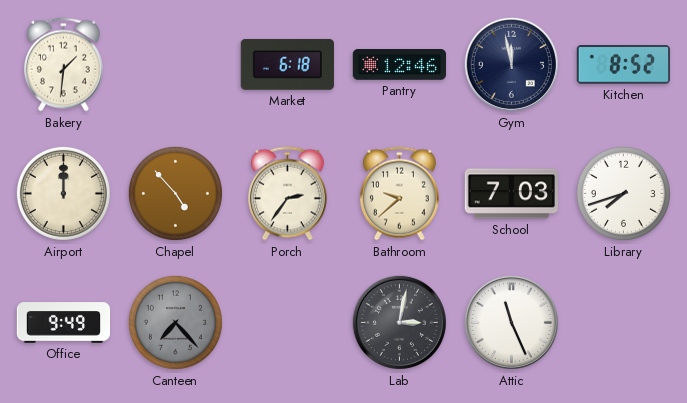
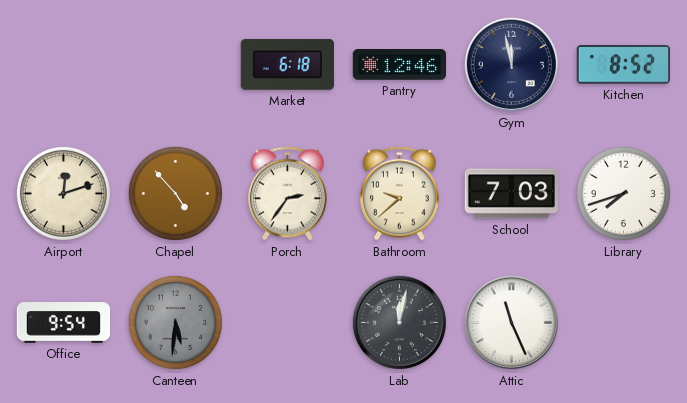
Bakery: 1:31 -> none (63, 65)
Airport: 12:00 -> 12:12 (63, 193)
Office: 9:49 -> 9:54 (64, 323)
Canteen: 7:23 -> 5:31 (175, 322)
Lab: 3:02 -> 12:02 (399, 322)
